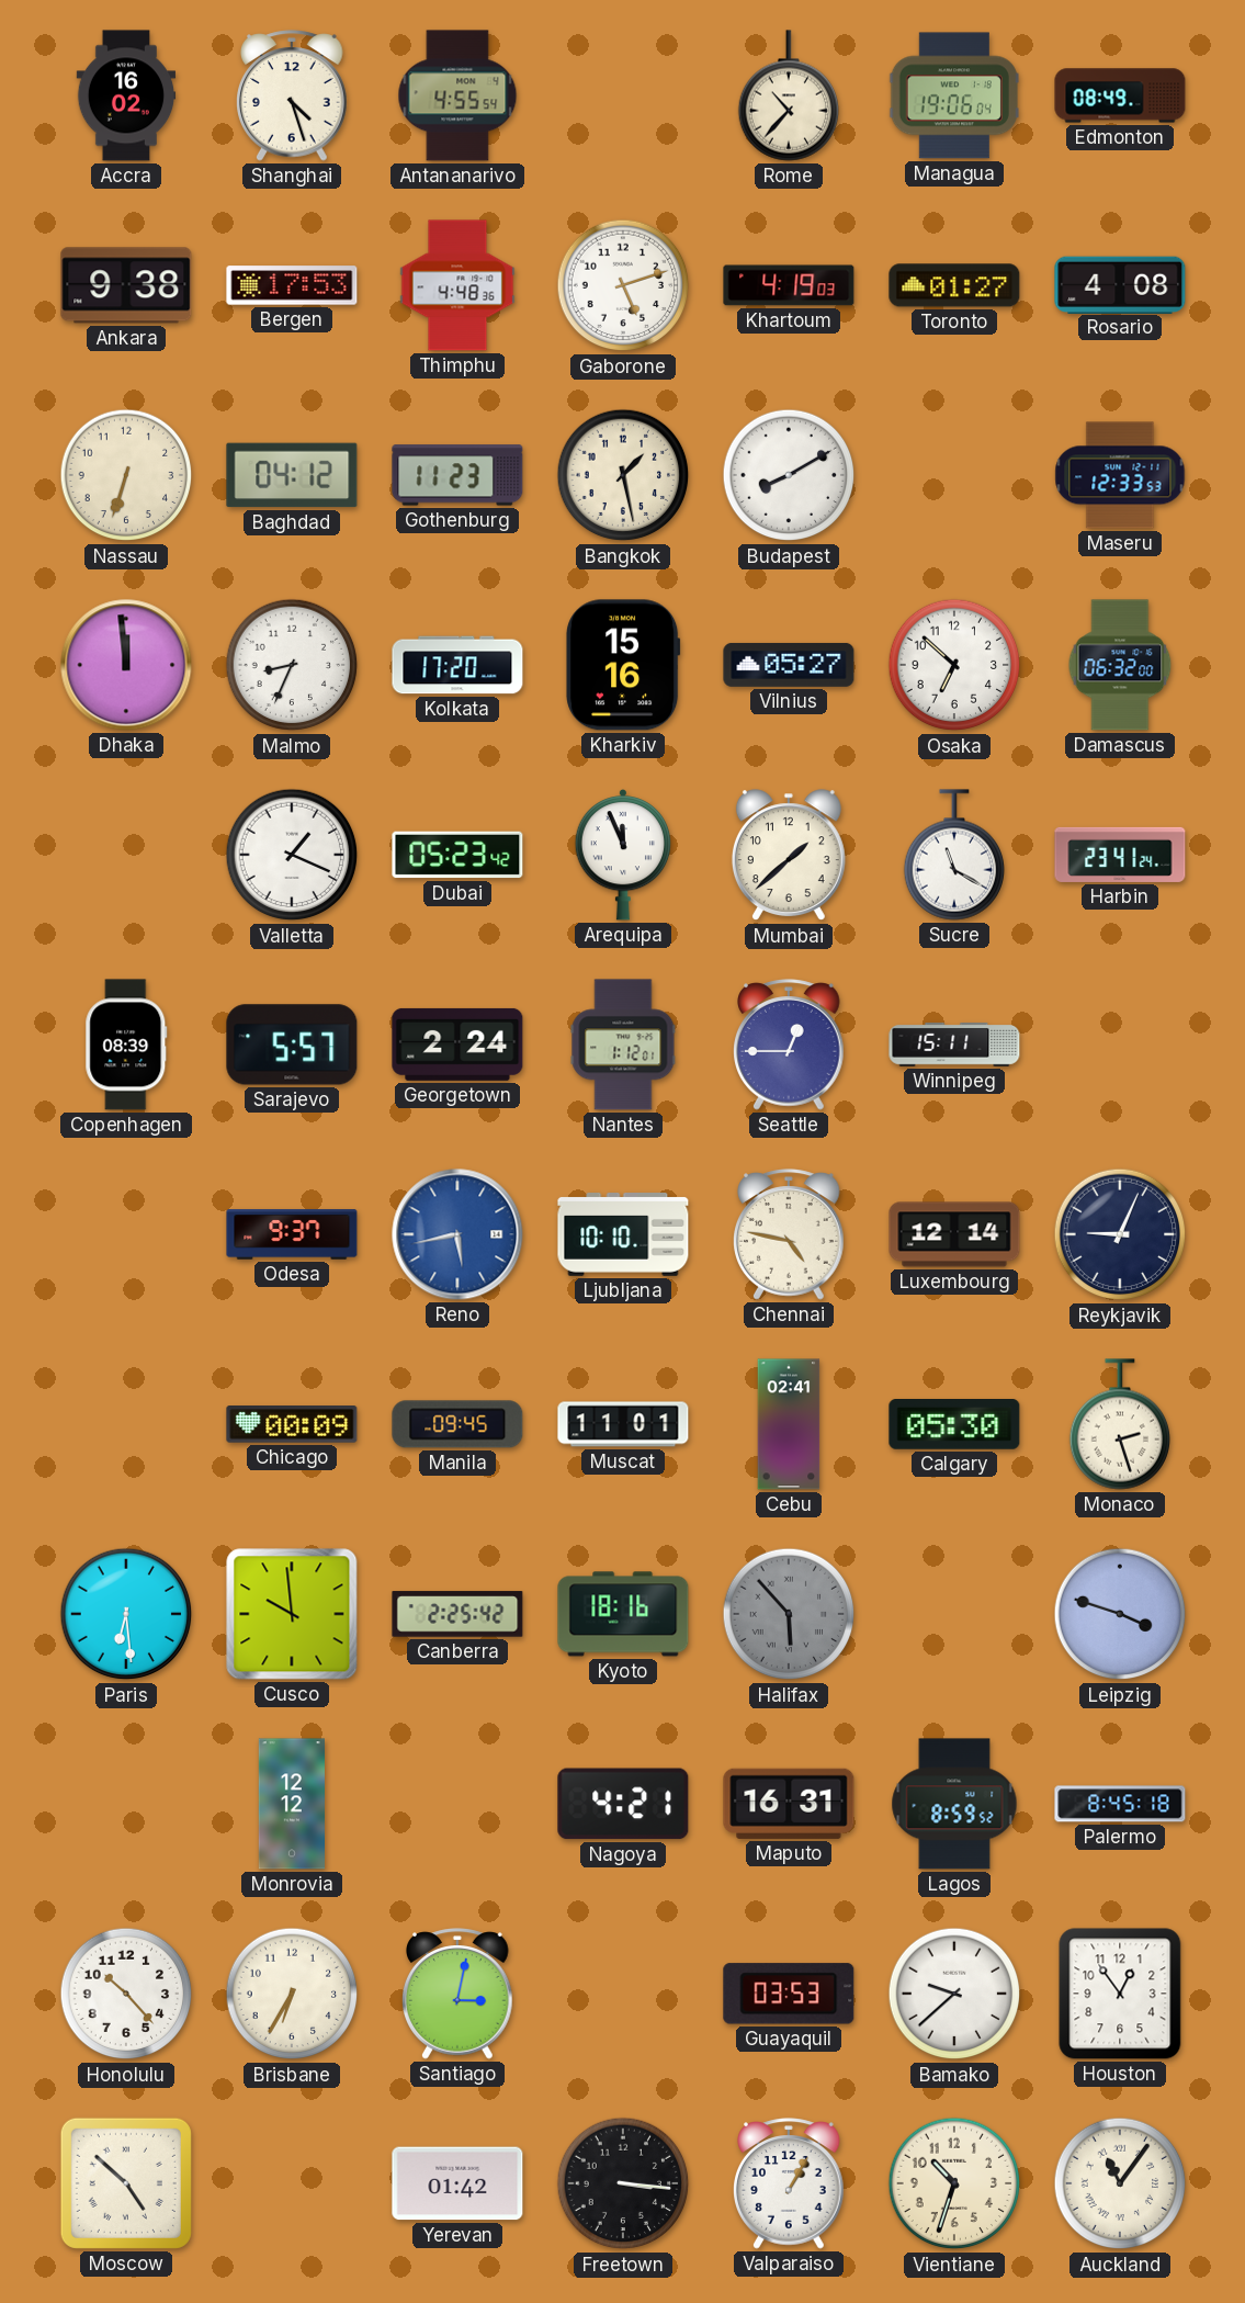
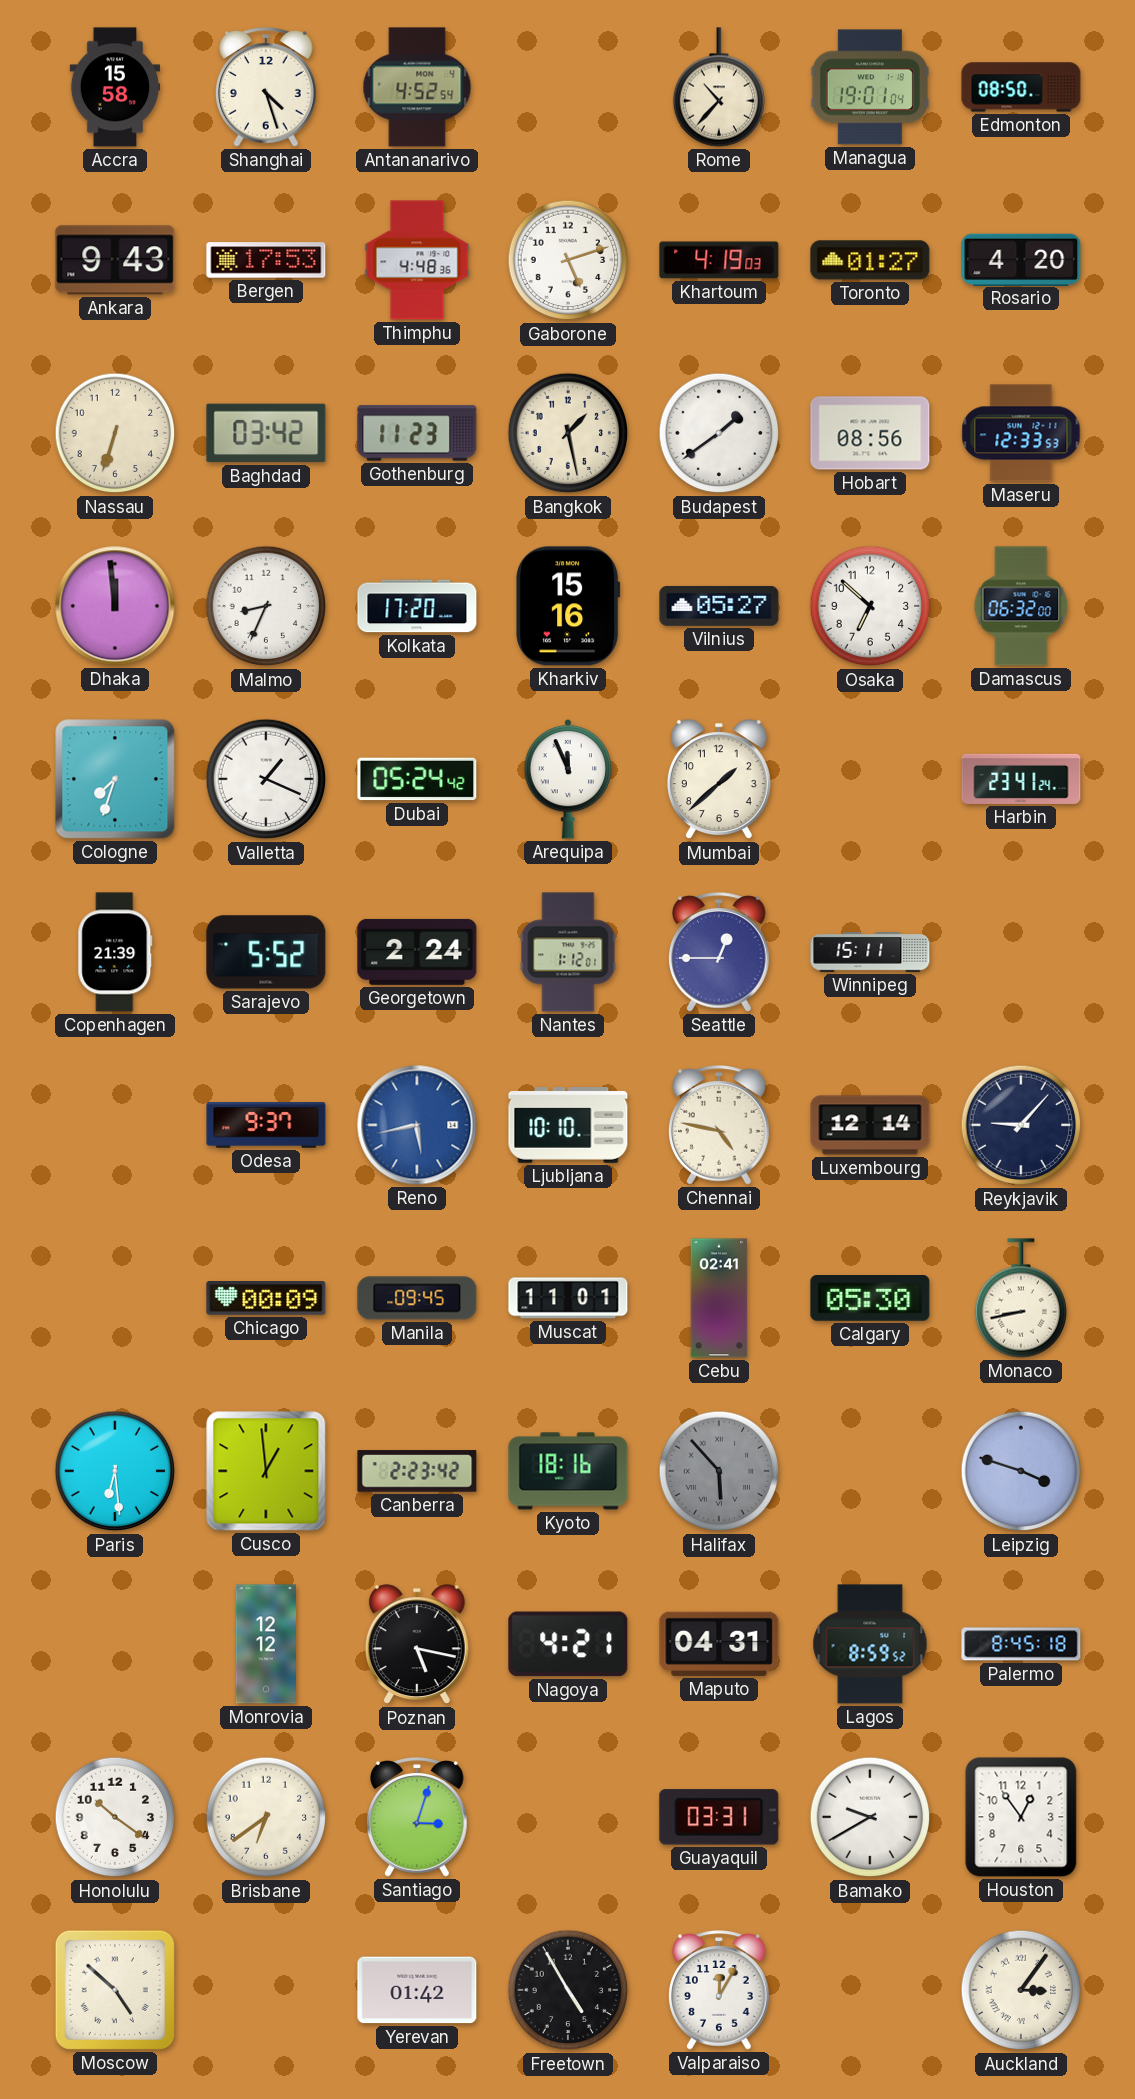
Accra: 16:02 -> 15:58 (115, 87)
Antananarivo: 4:55 -> 4:52 (417, 87)
Managua: 19:06 -> 19:01 (870, 87)
Edmonton: 08:49 -> 08:50 (1021, 87)
Ankara: 9:38 -> 9:43 (115, 260)
Rosario: 4:08 -> 4:20 (1021, 259)
Baghdad: 04:12 -> 03:42 (266, 433)
Budapest: 8:10 -> 1:39 (719, 433)
Hobart: none -> 08:56 (870, 433)
Cologne: none -> 7:33 (115, 779)
Dubai: 05:23 -> 05:24 (417, 779)
Sucre: 11:20 -> none (953, 855)
Copenhagen: 08:39 -> 21:39 (115, 952)
Sarajevo: 5:57 -> 5:52 (266, 952)
Reykjavik: 9:04 -> 9:07 (1021, 1125)
Monaco: 2:27 -> 8:43 (1020, 1298)
Cusco: 9:59 -> 12:59 (266, 1471)
Canberra: 2:25 -> 2:23 (417, 1471)
Poznan: none -> 5:17 (417, 1645)
Maputo: 16:31 -> 04:31 (719, 1644)
Honolulu: 10:23 -> 10:21 (115, 1817)
Brisbane: 6:35 -> 6:39 (266, 1817)
Santiago: 3:02 -> 3:03 (417, 1817)
Guayaquil: 03:53 -> 03:31 (719, 1817)
Bamako: 9:38 -> 9:40 (870, 1817)
Freetown: 3:16 -> 4:55 (568, 1990)
Valparaiso: 1:05 -> 12:05 (719, 1990)
Vientiane: 10:33 -> none (954, 2183)
Auckland: 11:06 -> 3:06 (1021, 1990)
